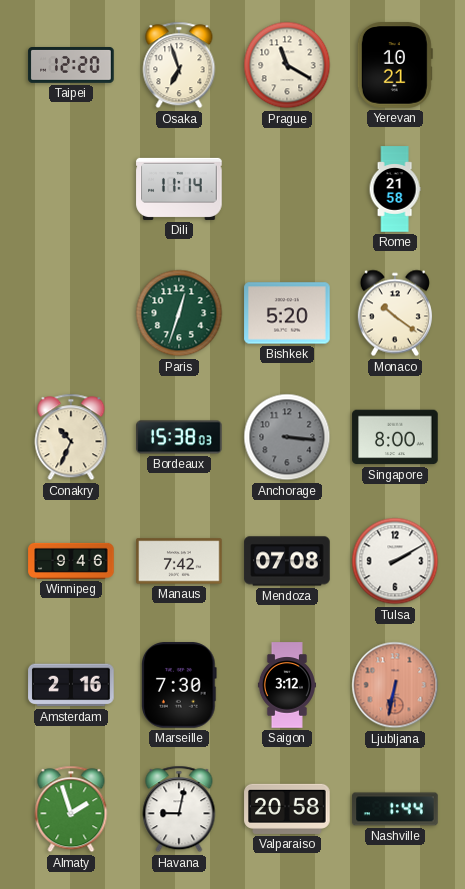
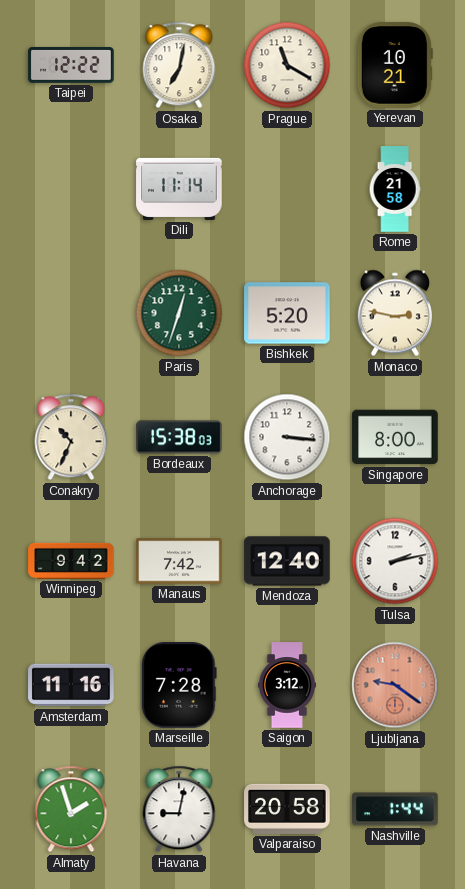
Taipei: 12:20 -> 12:22 (71, 66)
Osaka: 6:57 -> 7:02 (179, 65)
Monaco: 10:21 -> 2:47 (395, 313)
Anchorage dial: grey -> white (287, 437)
Winnipeg: 9:46 -> 9:42 (71, 561)
Mendoza: 07:08 -> 12:40 (287, 561)
Tulsa: 2:10 -> 2:13 (395, 561)
Amsterdam: 2:16 -> 11:16 (71, 685)
Marseille: 7:30 -> 7:28 (179, 685)
Ljubljana: 6:32 -> 9:21 (395, 685)
